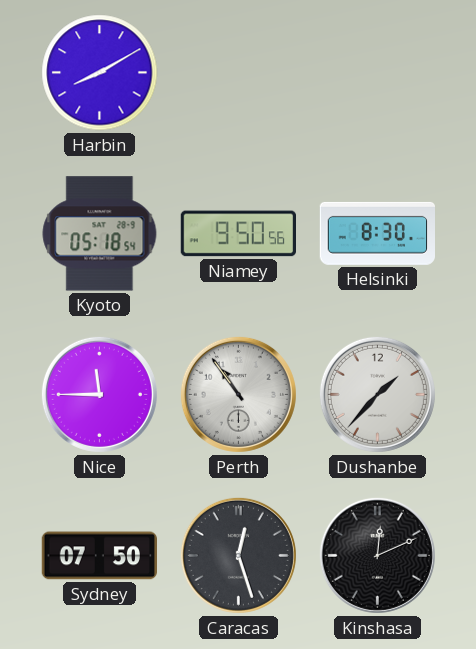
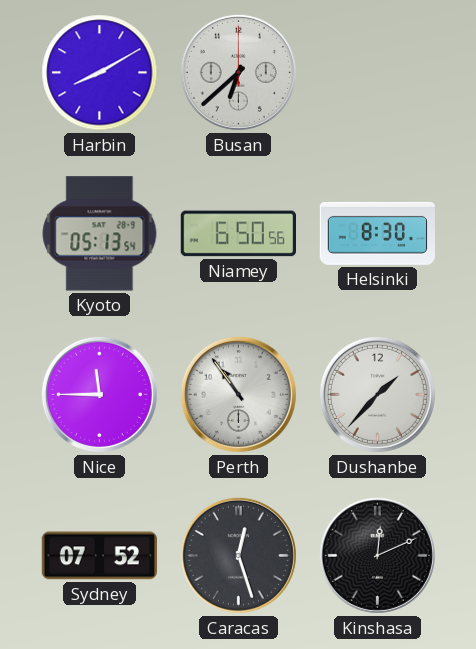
Busan: none -> 6:38 (238, 72)
Kyoto: 05:18 -> 05:13 (100, 234)
Niamey: 9:50 -> 6:50 (238, 234)
Sydney: 07:50 -> 07:52 (99, 556)
